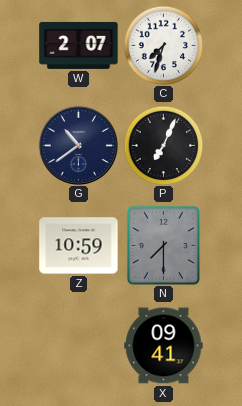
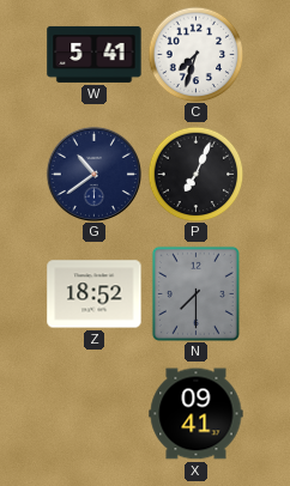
W: 2:07 -> 5:41 (95, 54)
Z: 10:59 -> 18:52 (95, 294)
